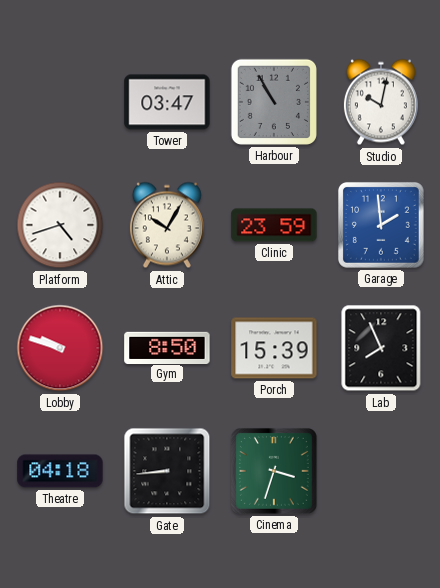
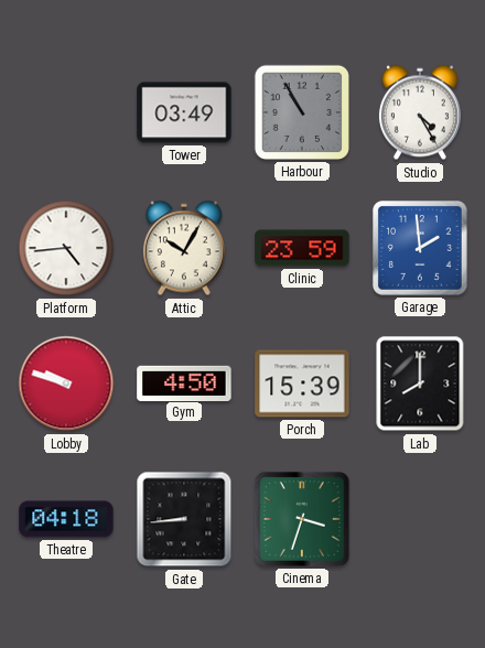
Tower: 03:47 -> 03:49 (184, 112)
Studio: 10:02 -> 4:25 (420, 112)
Platform: 4:42 -> 4:44 (66, 248)
Gym: 8:50 -> 4:50 (184, 382)
Lab: 7:56 -> 8:00 (420, 384)
